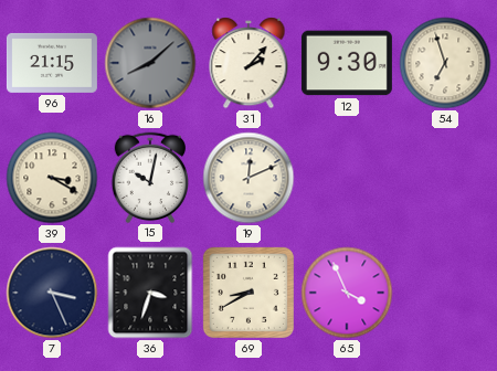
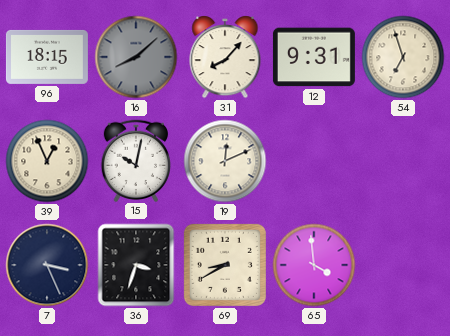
96: 21:15 -> 18:15 (47, 57)
31: 2:07 -> 8:07 (225, 57)
12: 9:30 -> 9:31 (314, 57)
39: 3:20 -> 12:56 (47, 161)
65: 3:56 -> 3:59 (314, 265)
